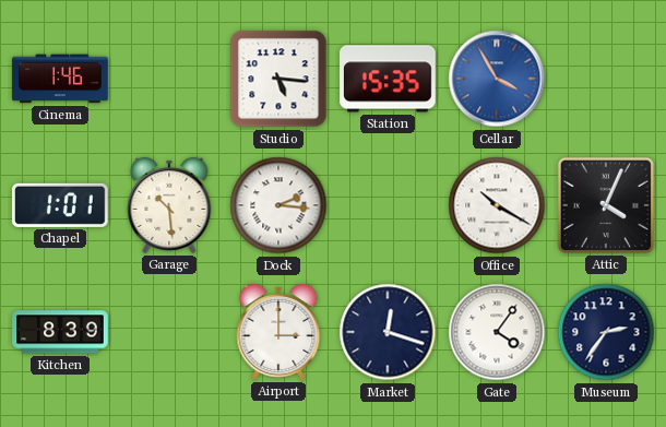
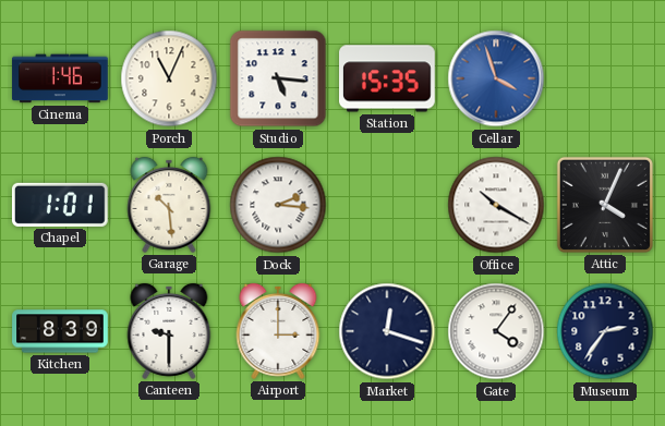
Porch: none -> 11:04 (169, 78)
Cellar: 3:55 -> 3:57 (496, 78)
Canteen: none -> 9:30 (169, 331)
